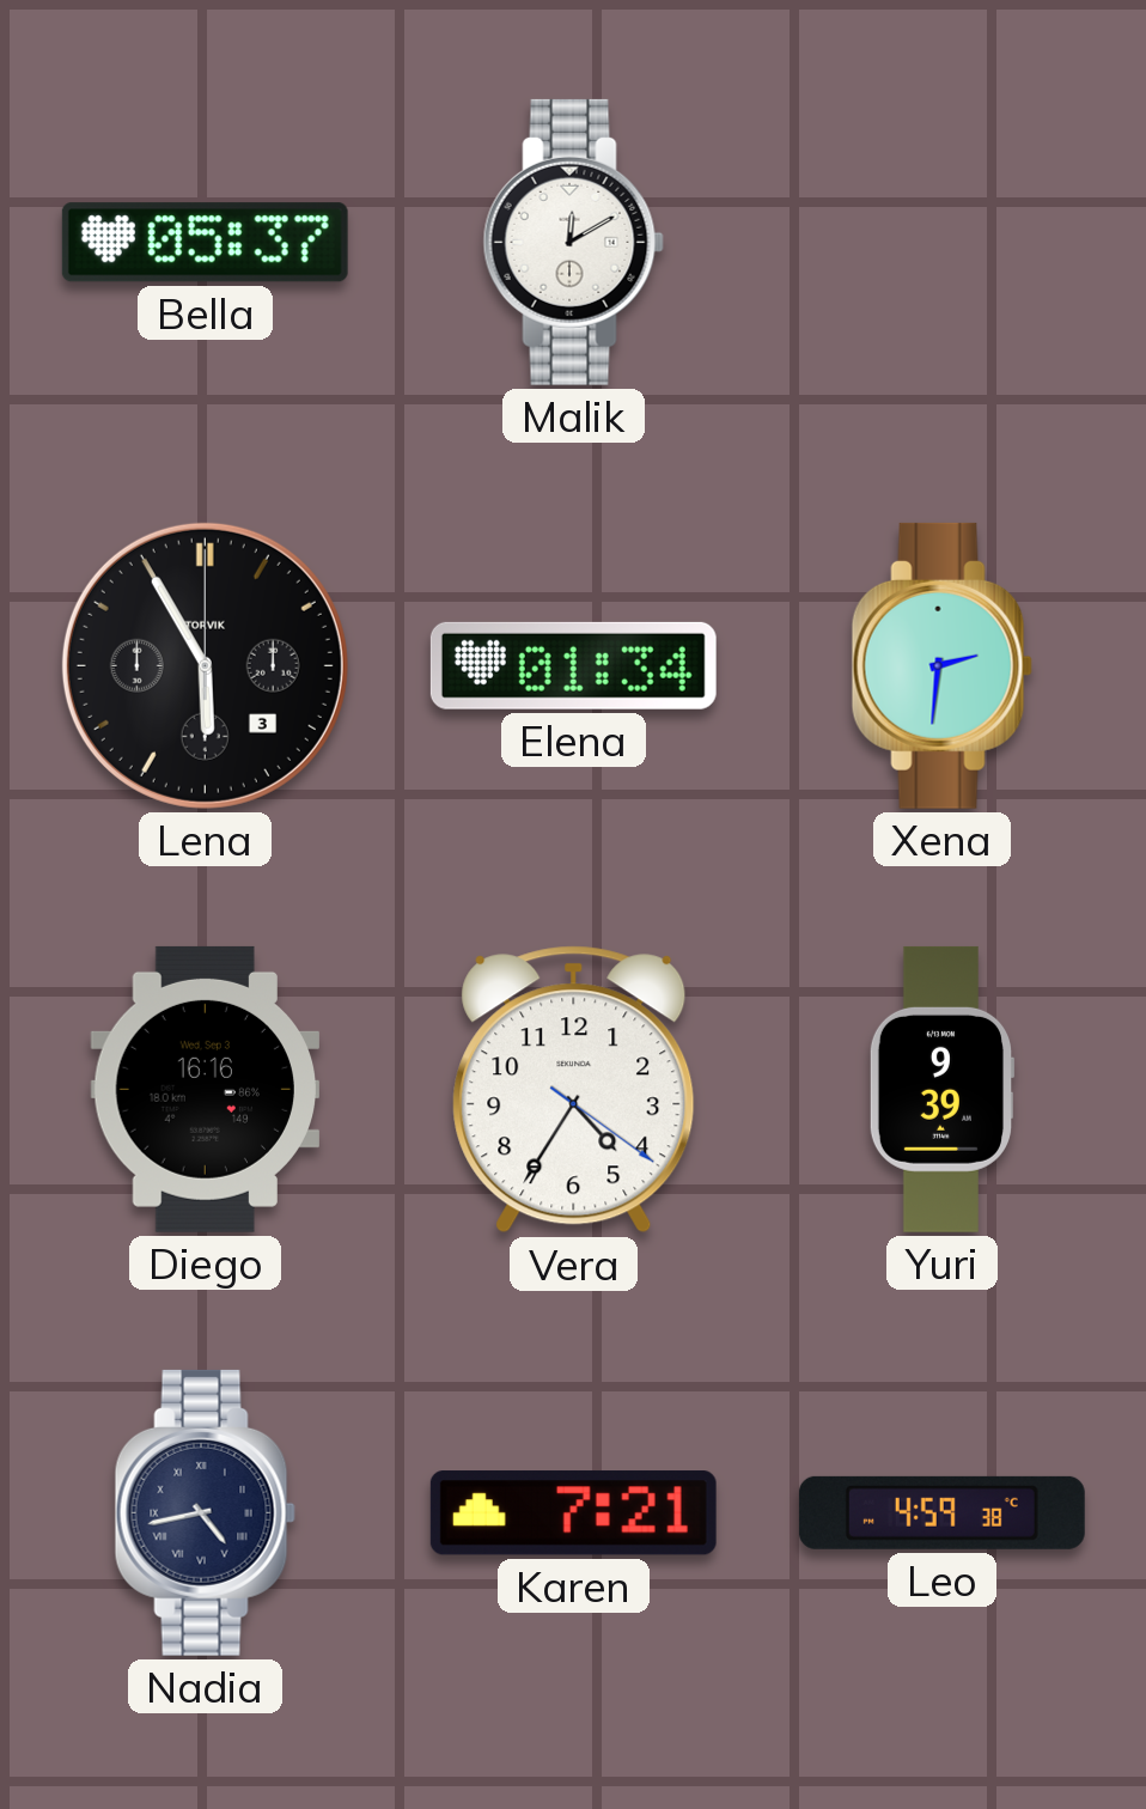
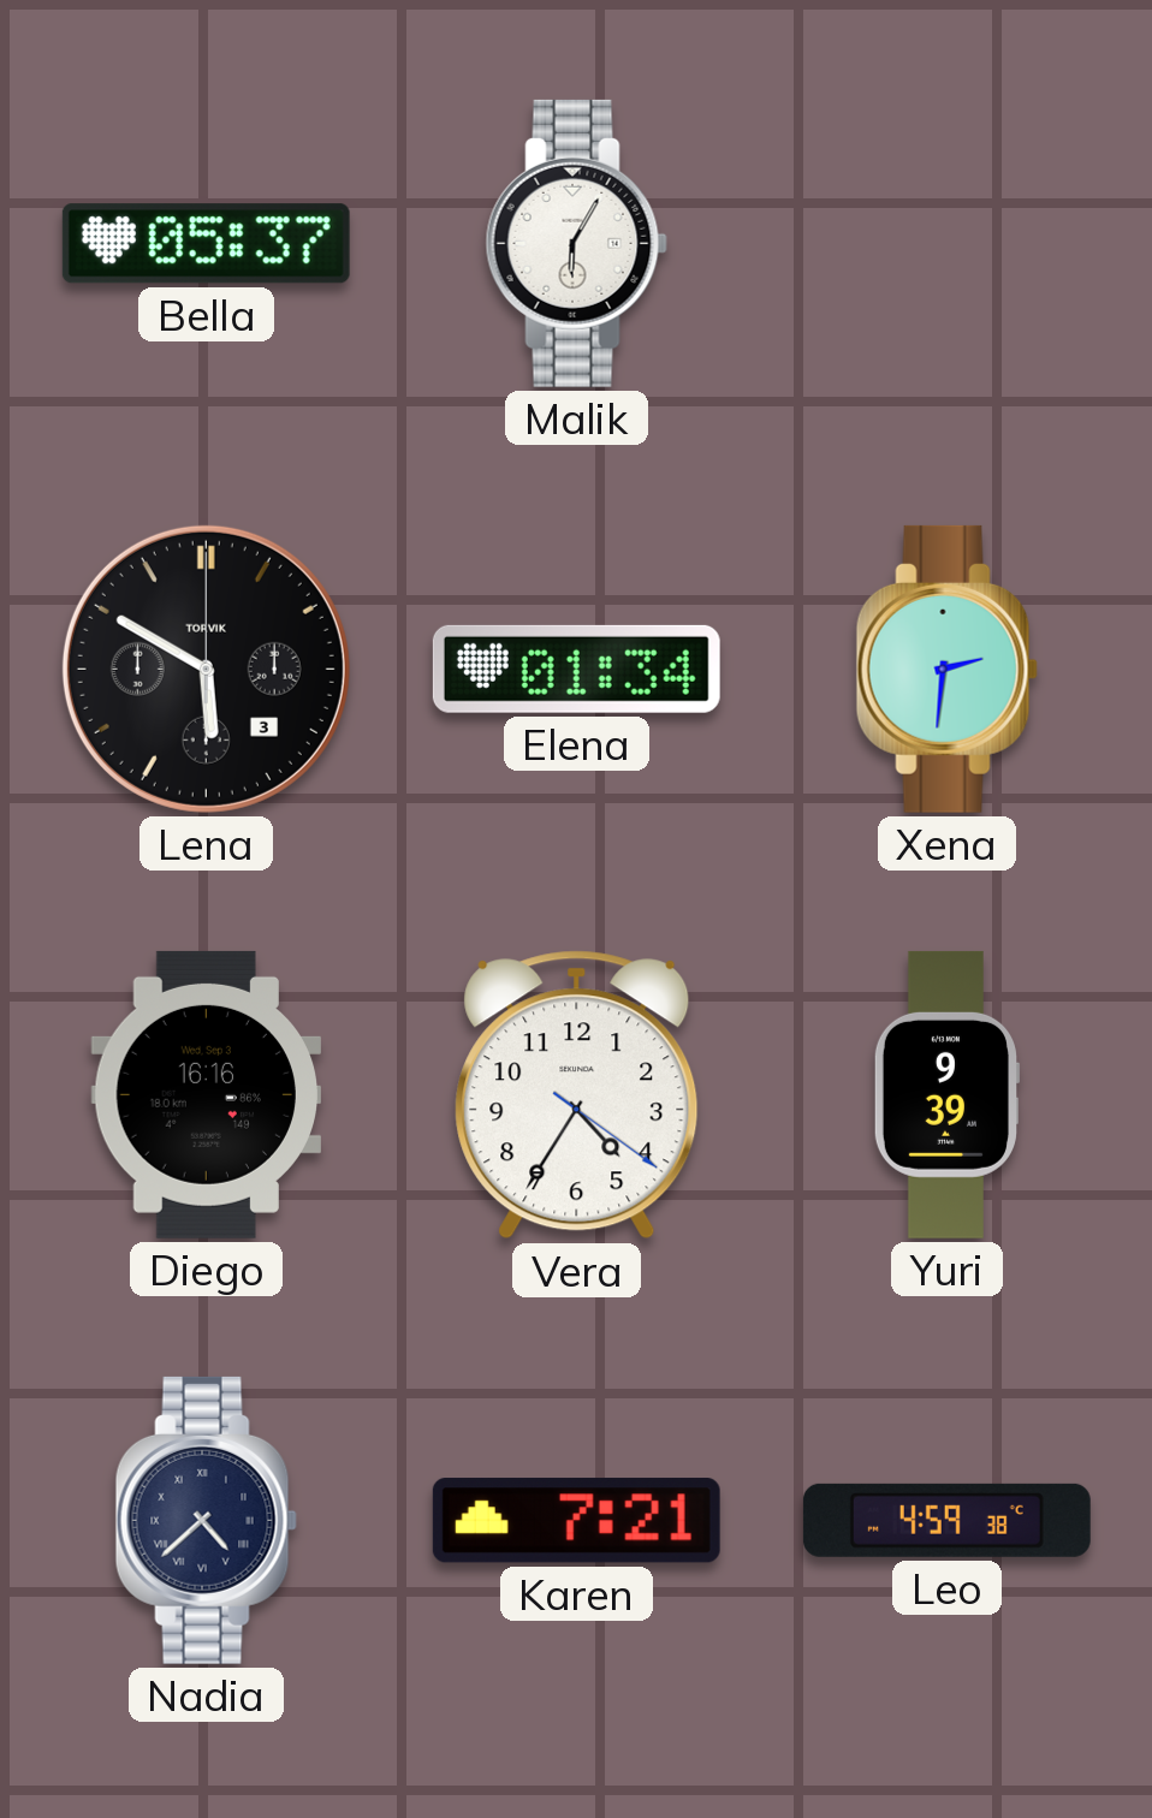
Malik: 12:10 -> 6:05 (576, 243)
Lena: 5:55 -> 5:50 (206, 669)
Nadia: 4:43 -> 4:38 (206, 1520)
